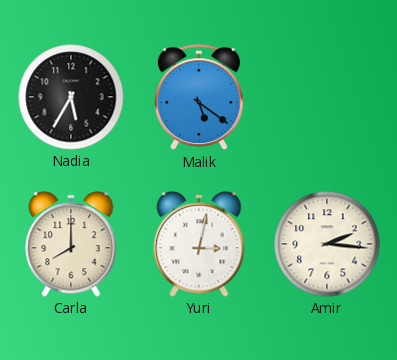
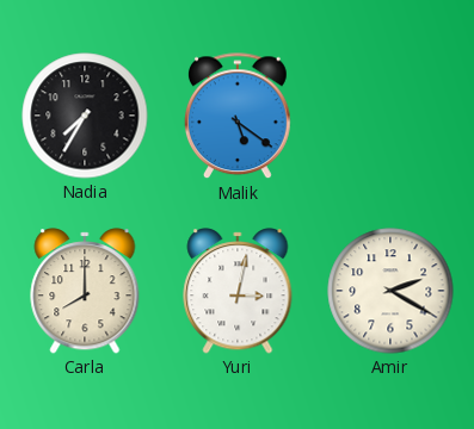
Nadia: 5:35 -> 7:35 (85, 116)
Amir: 2:16 -> 2:20 (390, 291)
